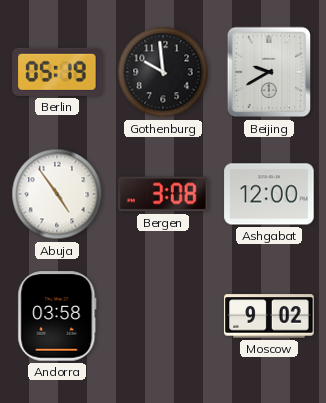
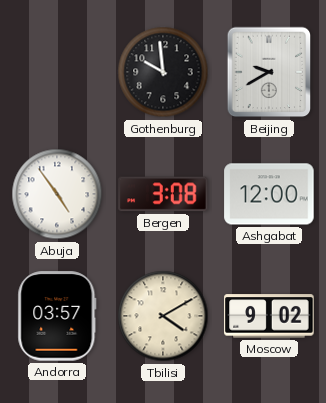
Berlin: 05:19 -> none (57, 72)
Andorra: 03:58 -> 03:57 (57, 316)
Tbilisi: none -> 4:10 (163, 316)
